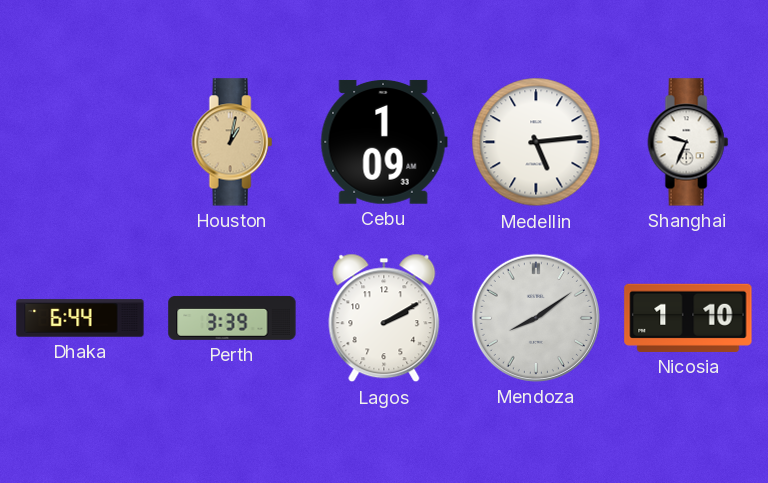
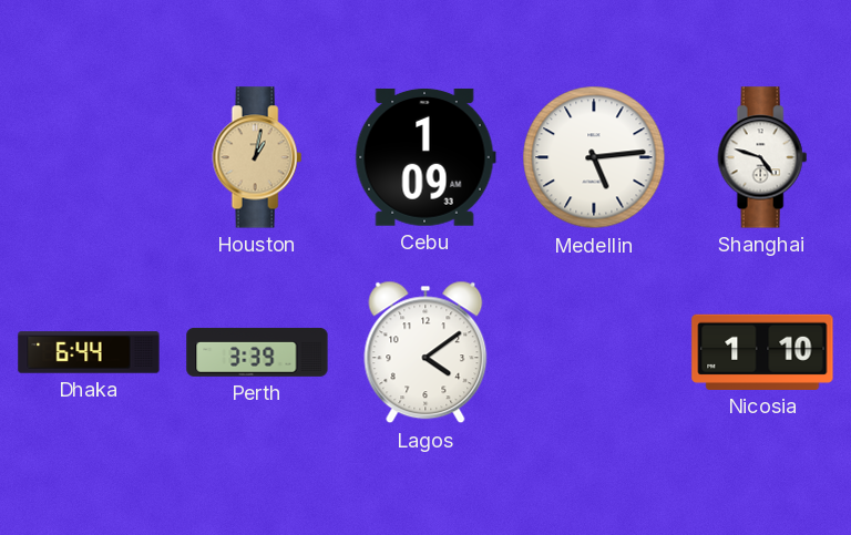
Shanghai: 9:34 -> 4:48 (762, 157)
Lagos: 2:10 -> 4:09 (425, 352)
Mendoza: 8:09 -> none (536, 318)
